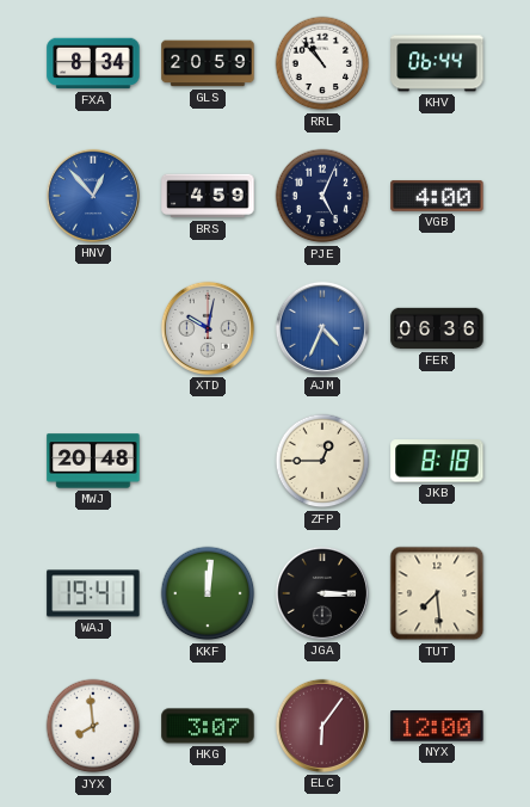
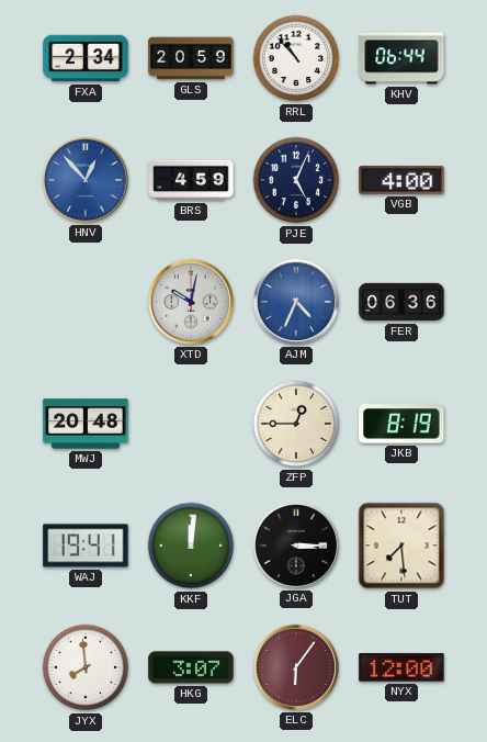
FXA: 8:34 -> 2:34 (86, 58)
JKB: 8:18 -> 8:19 (401, 424)
